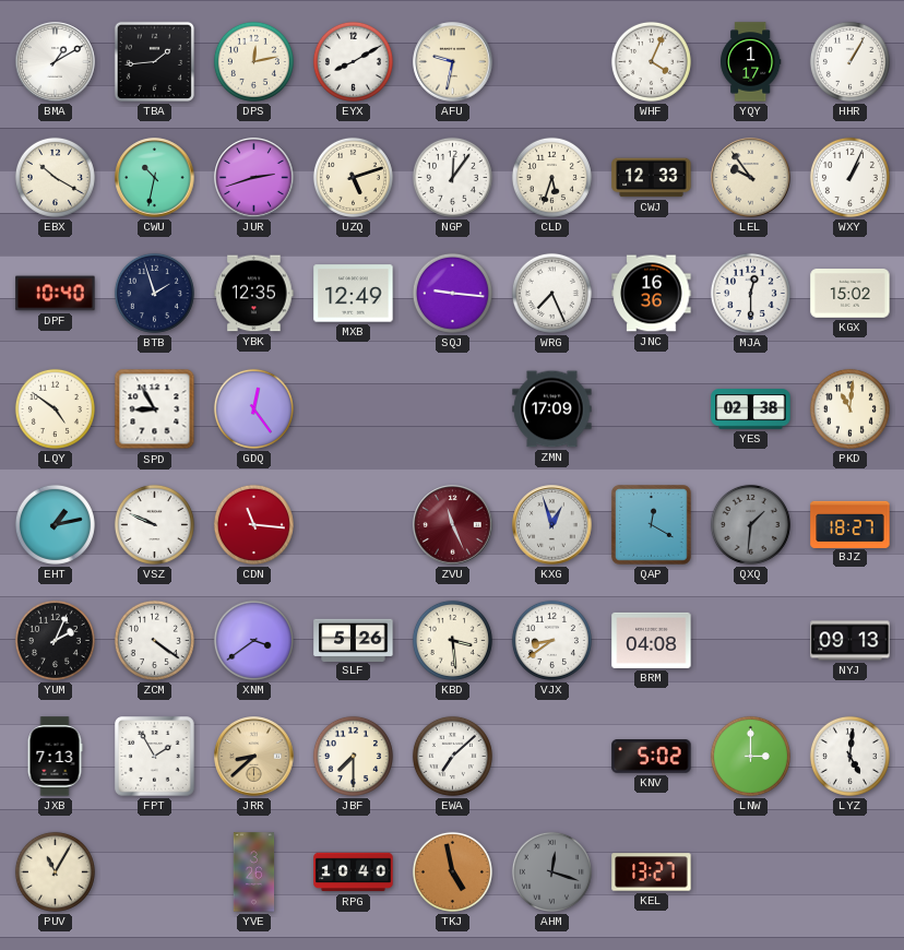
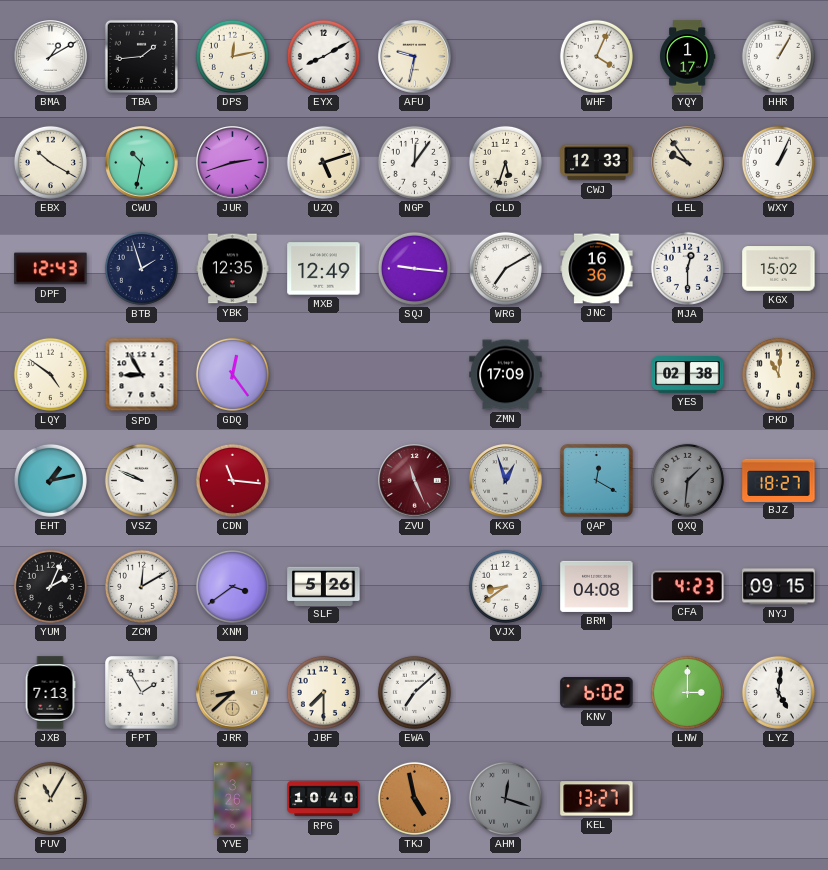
DPF: 10:40 -> 12:43 (51, 269)
WRG: 7:26 -> 7:10 (505, 268)
ZCM: 4:21 -> 12:10 (141, 586)
KBD: 3:29 -> none (452, 640)
CFA: none -> 4:23 (688, 587)
NYJ: 09:13 -> 09:15 (779, 587)
KNV: 5:02 -> 6:02 (597, 693)
